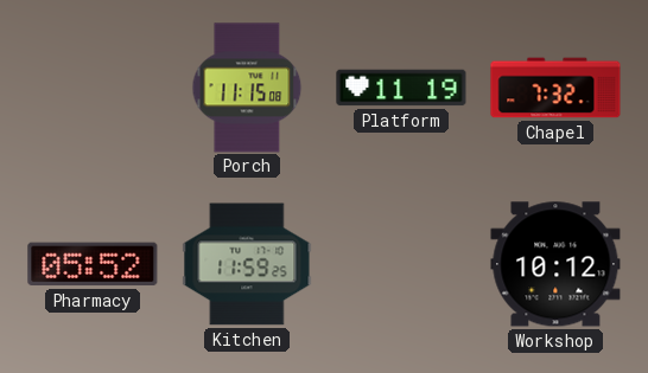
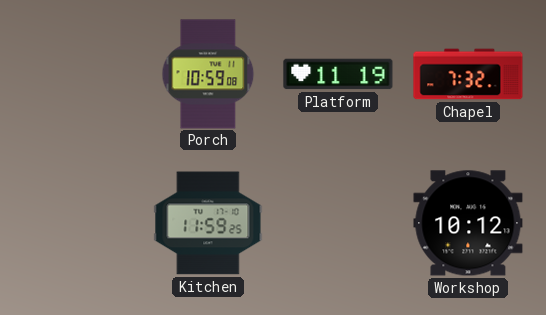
Porch: 11:15 -> 10:59 (208, 74)
Pharmacy: 05:52 -> none (93, 264)
